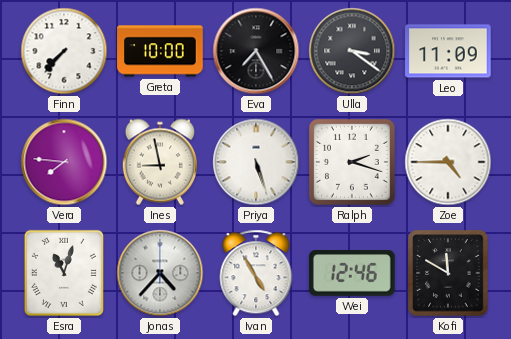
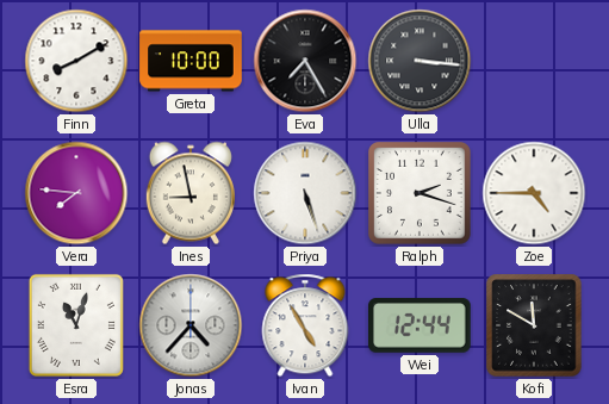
Finn: 7:37 -> 8:10 (76, 61)
Ulla: 3:21 -> 3:16 (420, 61)
Leo: 11:09 -> none (448, 51)
Wei: 12:46 -> 12:44 (420, 325)
